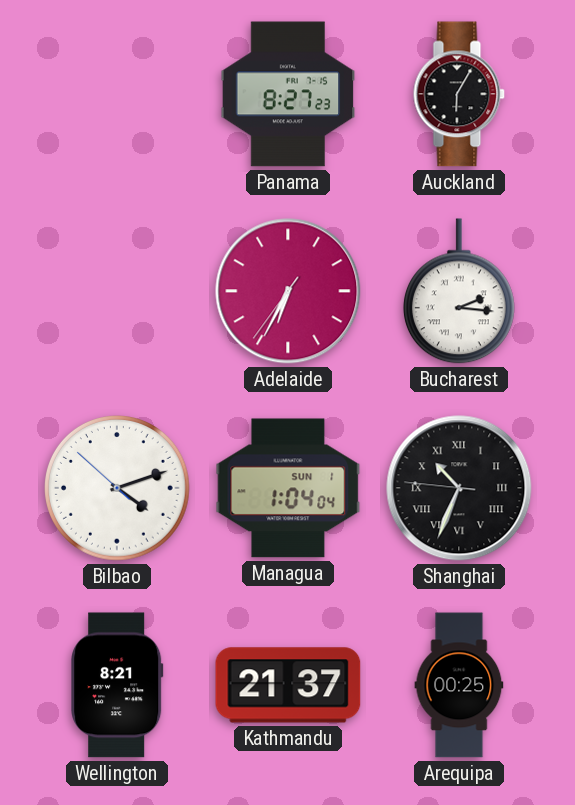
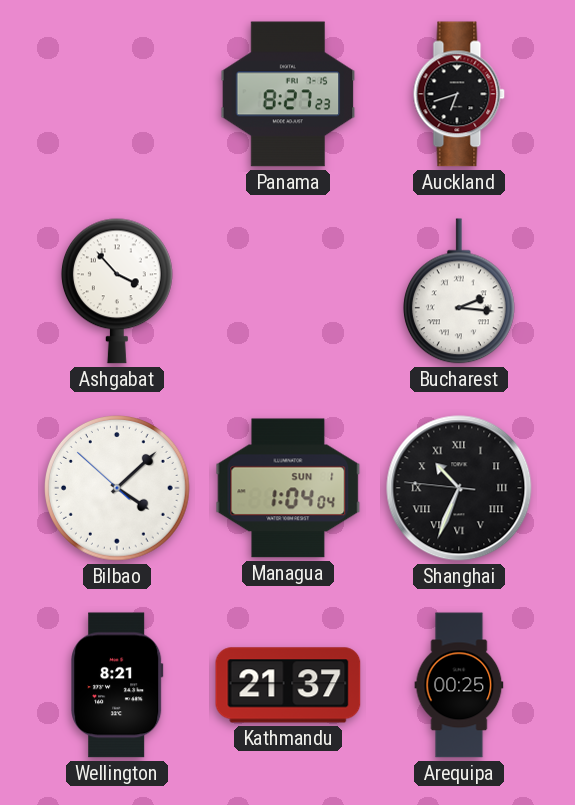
Auckland: 6:05 -> 6:42 (459, 94)
Ashgabat: none -> 3:53 (117, 291)
Adelaide: 6:34 -> none (288, 291)
Bilbao: 4:11 -> 4:07 (118, 489)
